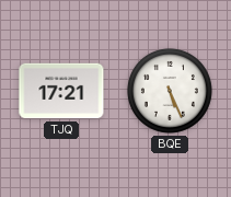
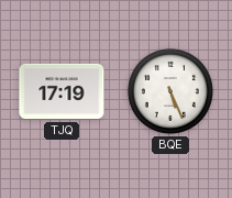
TJQ: 17:21 -> 17:19 (62, 91)
